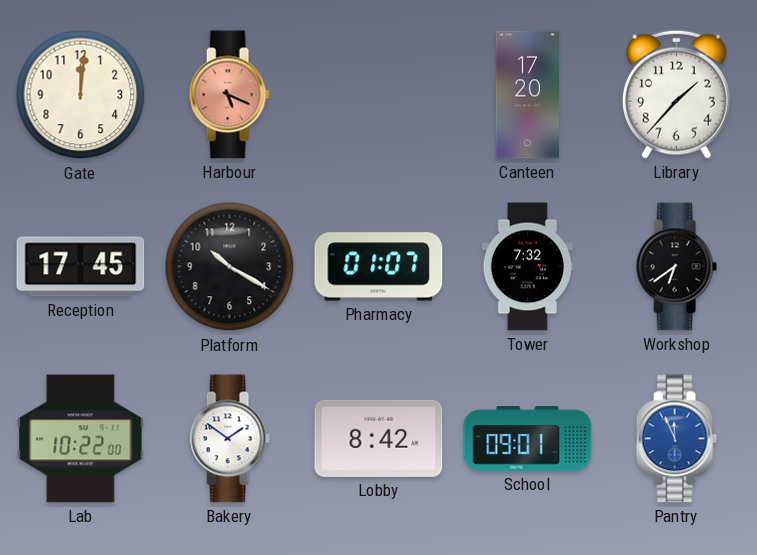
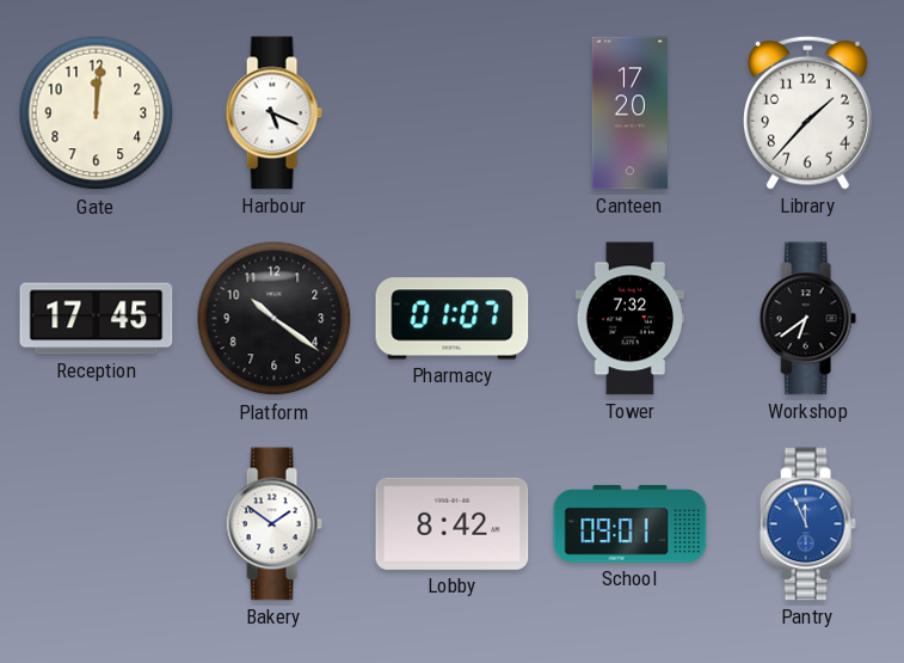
Harbour dial: salmon -> white (273, 113)
Platform: 10:20 -> 10:21 (275, 319)
Lab: 10:22 -> none (81, 439)
